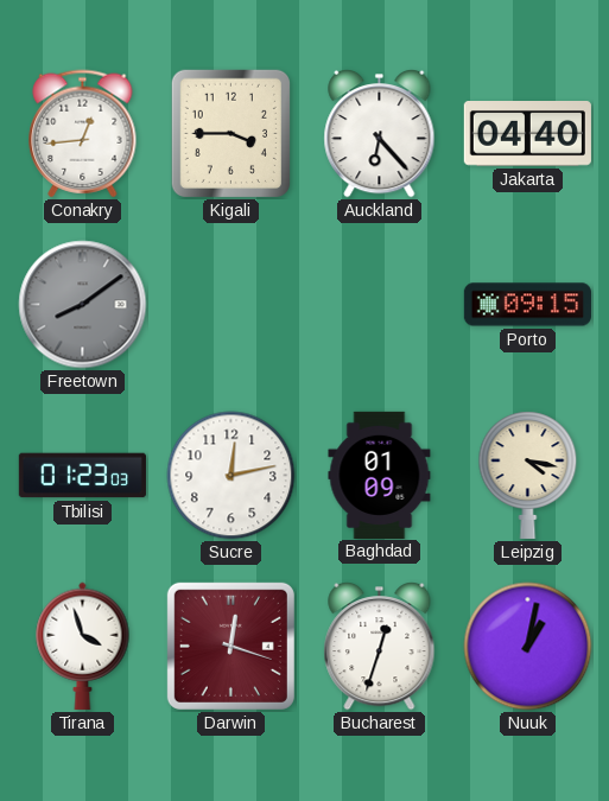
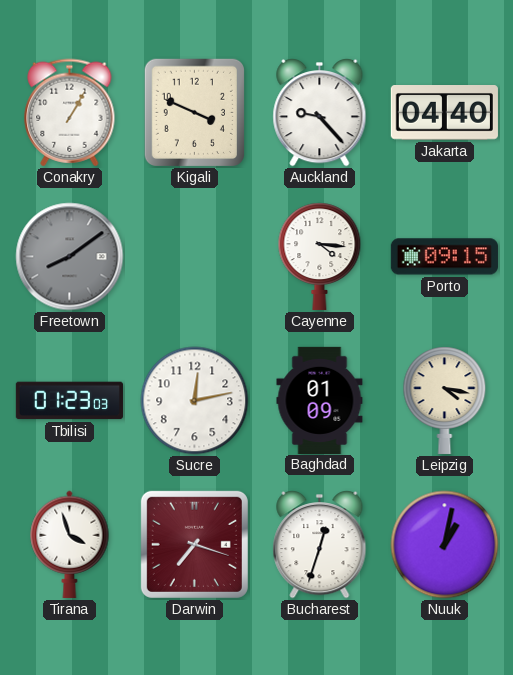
Conakry: 12:44 -> 1:05 (70, 113)
Kigali: 3:45 -> 3:49 (194, 112)
Auckland: 6:23 -> 9:23 (320, 113)
Cayenne: none -> 4:16 (320, 256)
Darwin: 12:18 -> 7:18 (194, 544)
